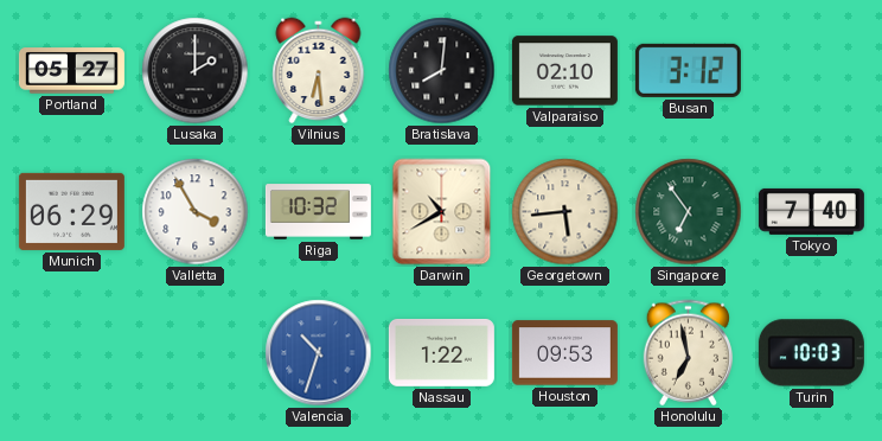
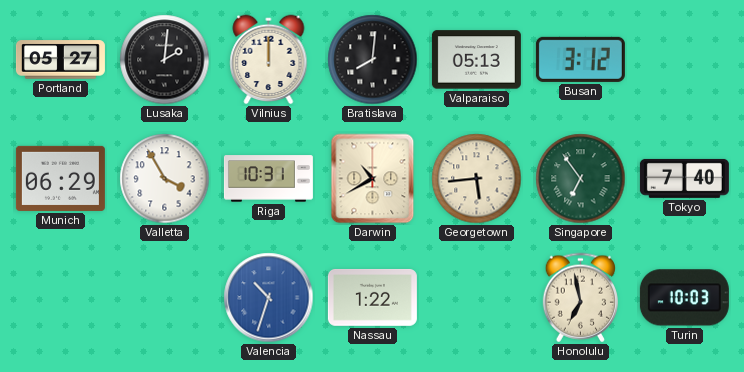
Lusaka: 2:00 -> 2:01 (165, 60)
Vilnius: 6:29 -> 12:00 (269, 60)
Valparaiso: 02:10 -> 05:13 (476, 60)
Riga: 10:32 -> 10:31 (268, 179)
Houston: 09:53 -> none (564, 353)
